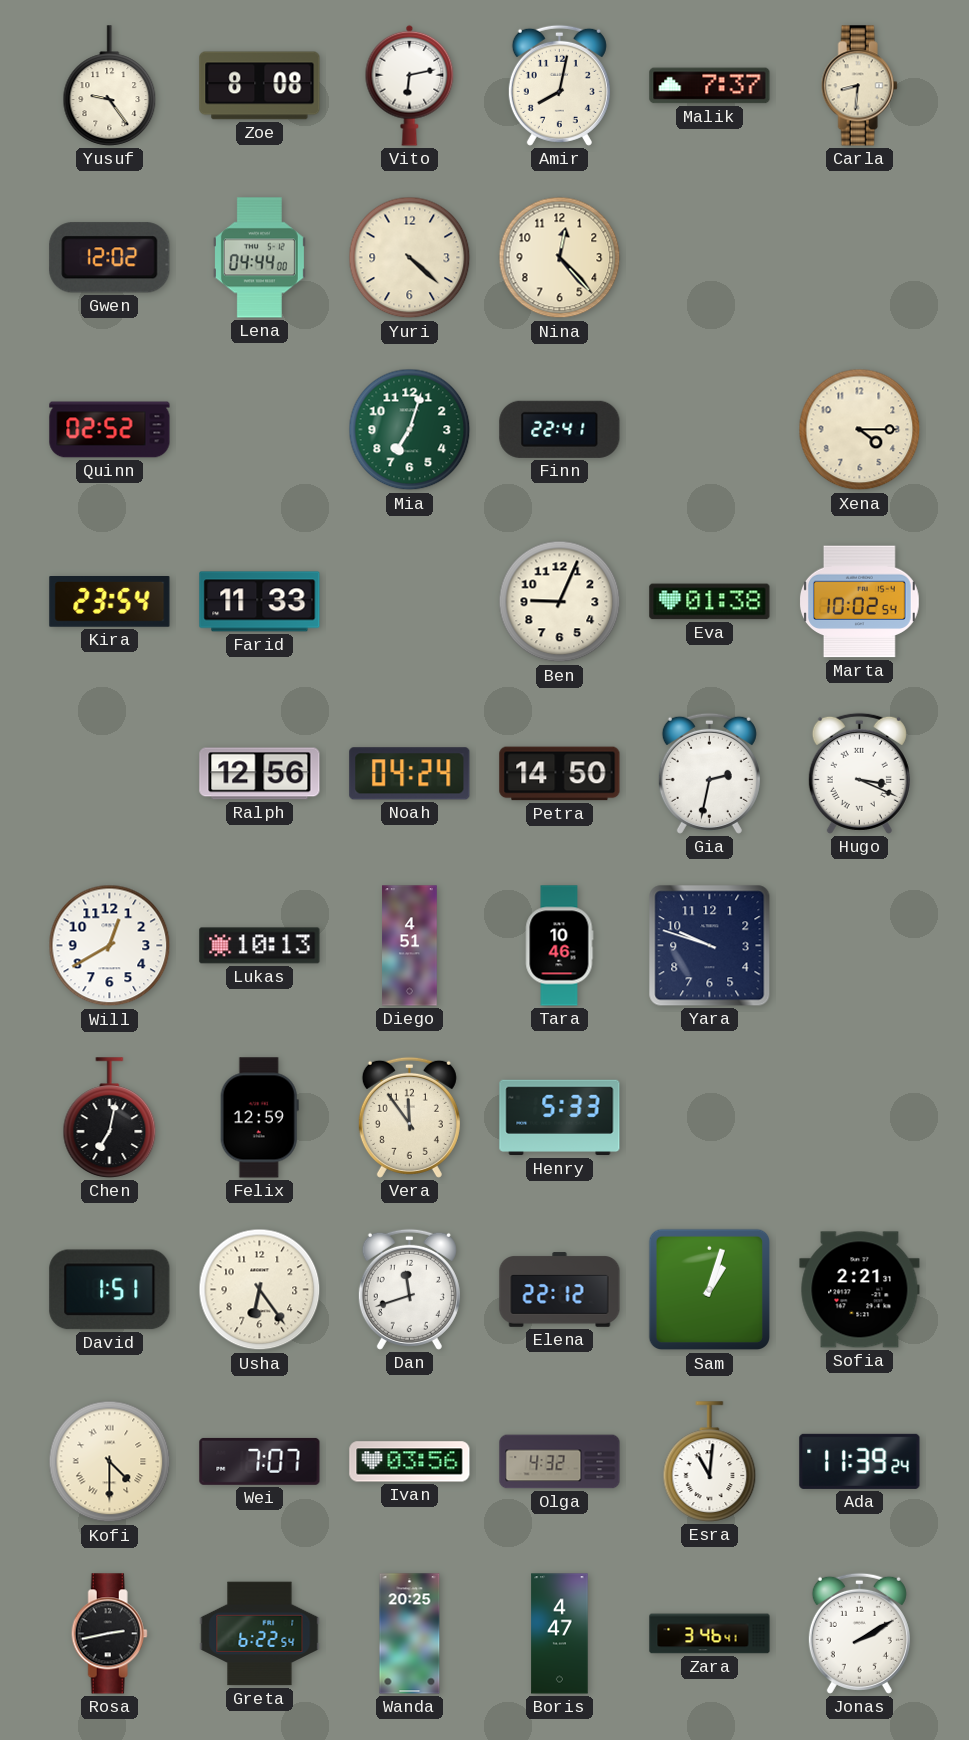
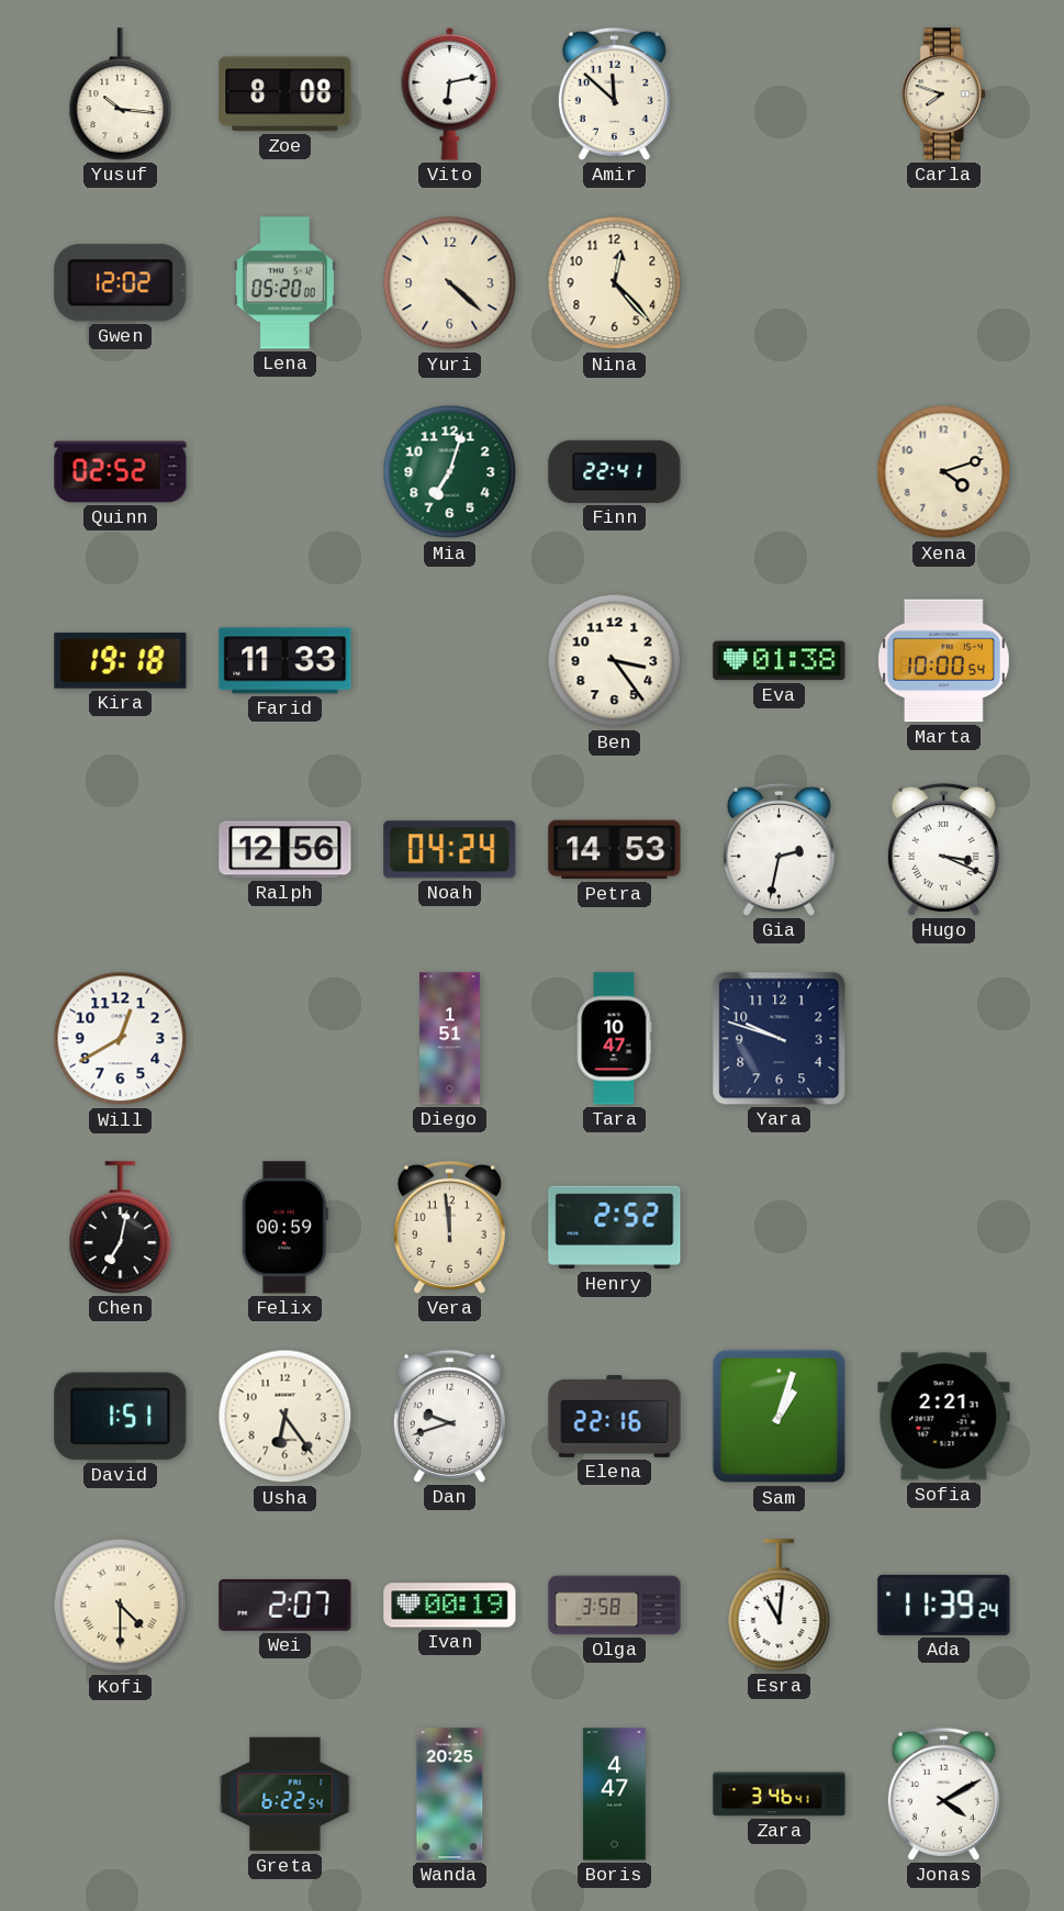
Yusuf: 9:24 -> 10:16 (121, 94)
Amir: 8:02 -> 11:52 (614, 93)
Malik: 7:37 -> none (710, 86)
Carla: 8:31 -> 7:48 (943, 94)
Lena: 04:44 -> 05:20 (284, 283)
Xena: 4:15 -> 4:12 (944, 472)
Kira: 23:54 -> 19:18 (121, 661)
Ben: 9:04 -> 3:24 (615, 661)
Marta: 10:02 -> 10:00 (944, 661)
Petra: 14:50 -> 14:53 (615, 850)
Lukas: 10:13 -> none (260, 946)
Diego: 4:51 -> 1:51 (450, 1039)
Tara: 10:46 -> 10:47 (614, 1039)
Felix: 12:59 -> 00:59 (284, 1228)
Vera: 11:54 -> 11:59 (449, 1227)
Henry: 5:33 -> 2:52 (615, 1228)
Dan: 11:42 -> 9:42 (449, 1416)
Elena: 22:12 -> 22:16 (615, 1417)
Wei: 7:07 -> 2:07 (285, 1605)
Ivan: 03:56 -> 00:19 (450, 1606)
Olga: 4:32 -> 3:58 (615, 1606)
Rosa: 2:43 -> none (109, 1634)
Jonas: 2:10 -> 4:10 (943, 1793)
